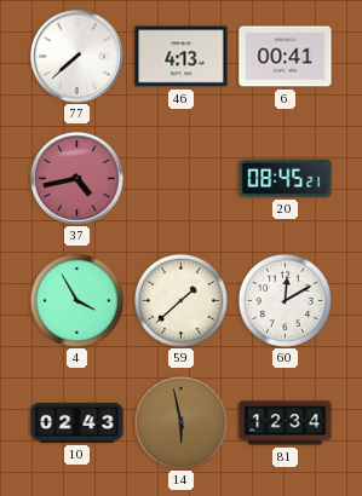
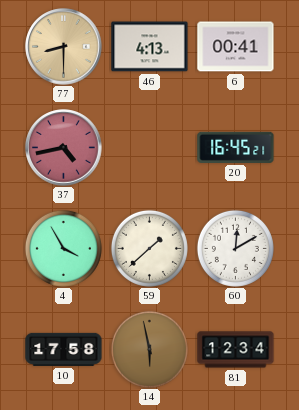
77: 7:38 -> 8:30 (64, 47)
77 dial: white -> champagne (64, 47)
20: 08:45 -> 16:45 (236, 147)
10: 02:43 -> 17:58 (64, 349)
